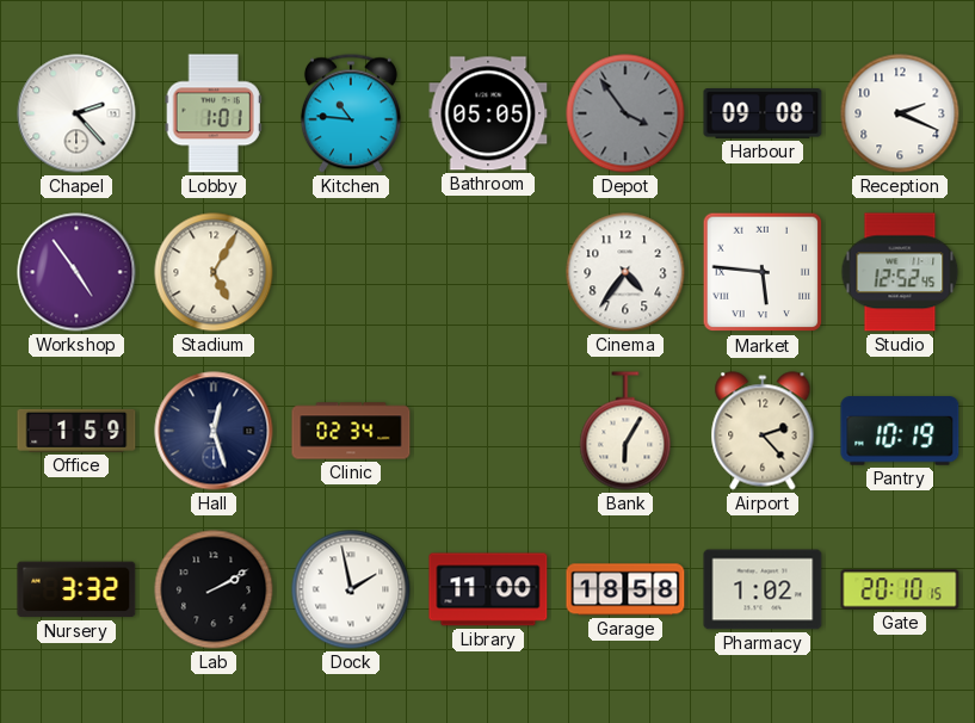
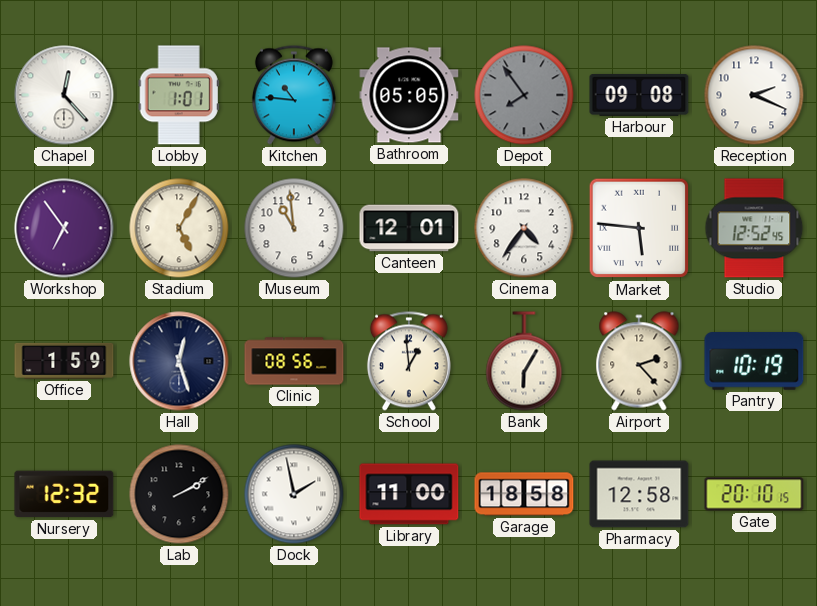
Chapel: 2:23 -> 12:23 (64, 95)
Depot: 3:54 -> 7:54 (524, 95)
Workshop: 4:54 -> 6:54 (64, 228)
Museum: none -> 10:59 (294, 228)
Canteen: none -> 12:01 (409, 228)
Clinic: 02:34 -> 08:56 (294, 361)
School: none -> 12:59 (409, 361)
Nursery: 3:32 -> 12:32 (64, 494)
Pharmacy: 1:02 -> 12:58 (639, 494)
